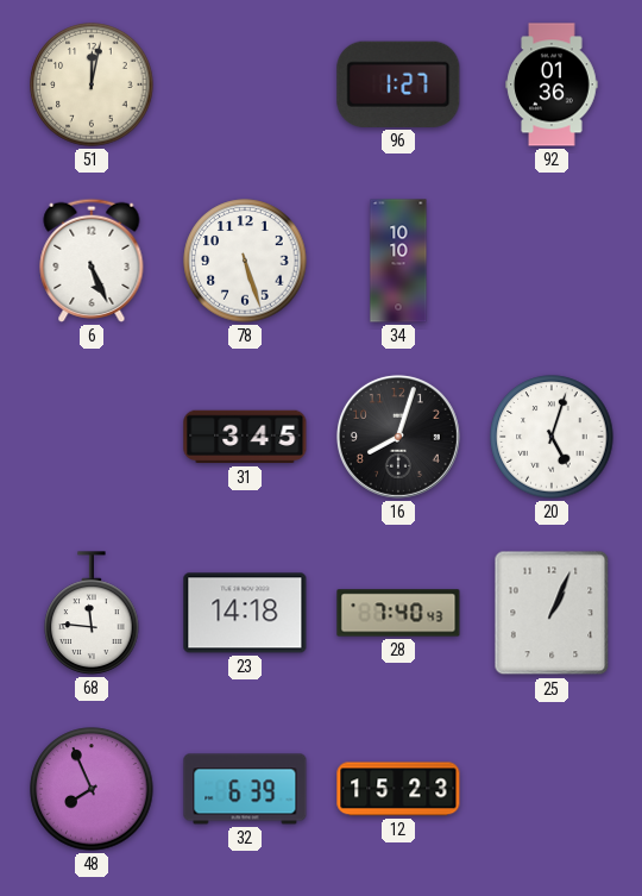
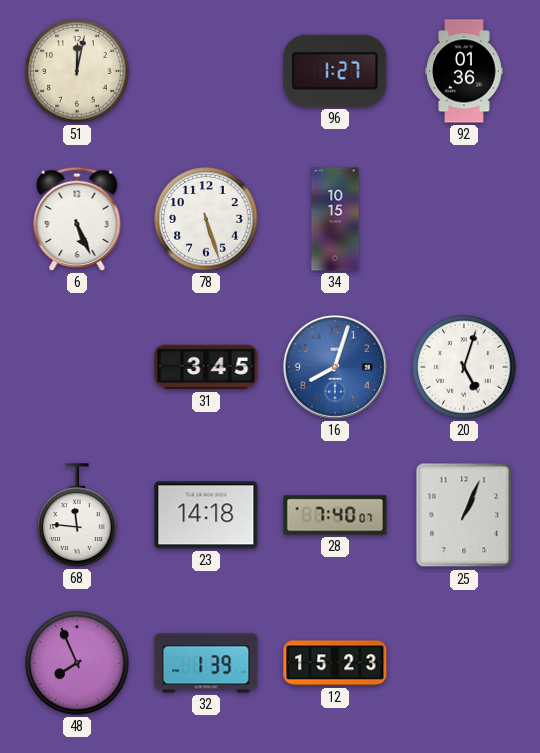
34: 10:10 -> 10:15 (335, 219)
16 dial: black -> blue (335, 367)
28: 7:40:43 -> 7:40:07 (335, 515)
32: 6:39 -> 1:39 (206, 663)
